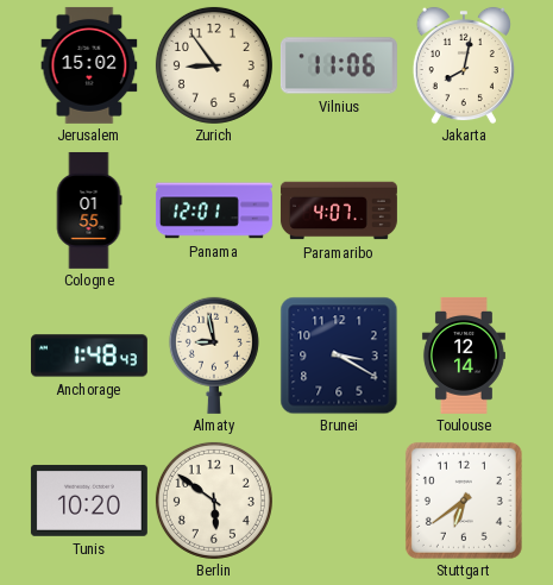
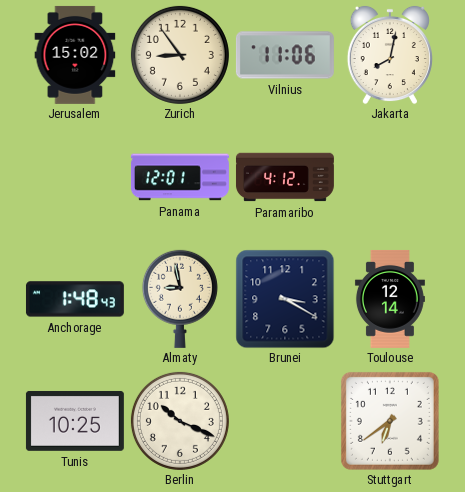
Cologne: 01:55 -> none (89, 210)
Paramaribo: 4:07 -> 4:12 (285, 177)
Tunis: 10:20 -> 10:25 (75, 421)
Berlin: 5:51 -> 10:19 (180, 421)
